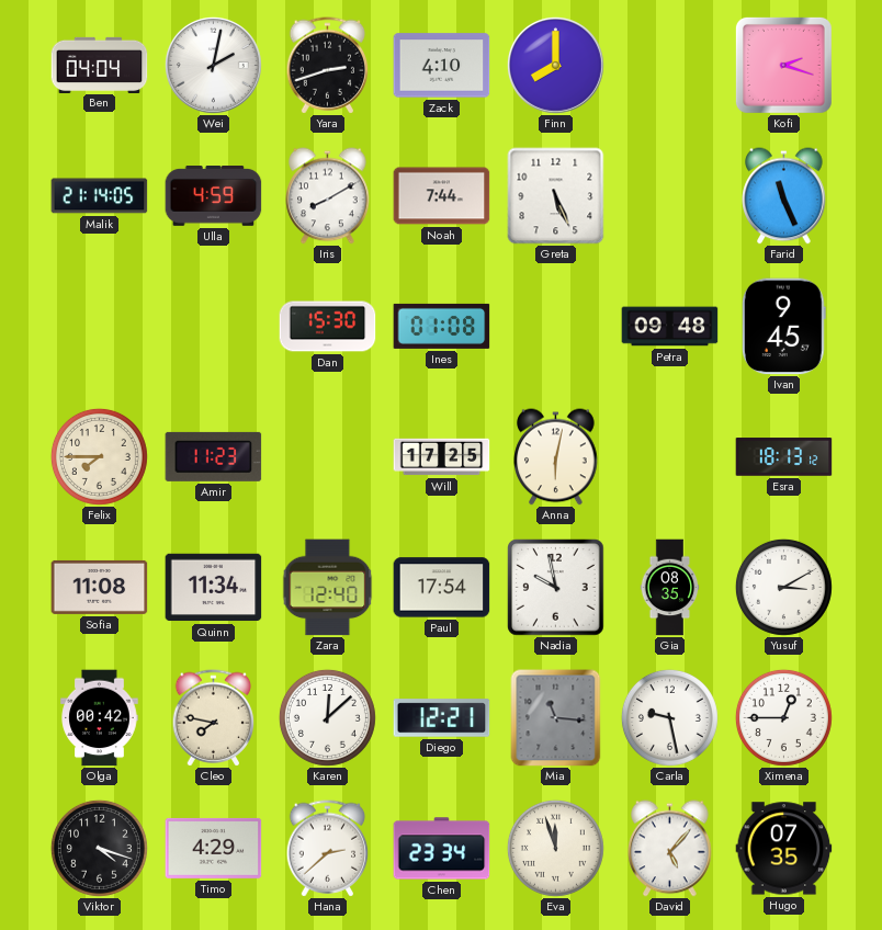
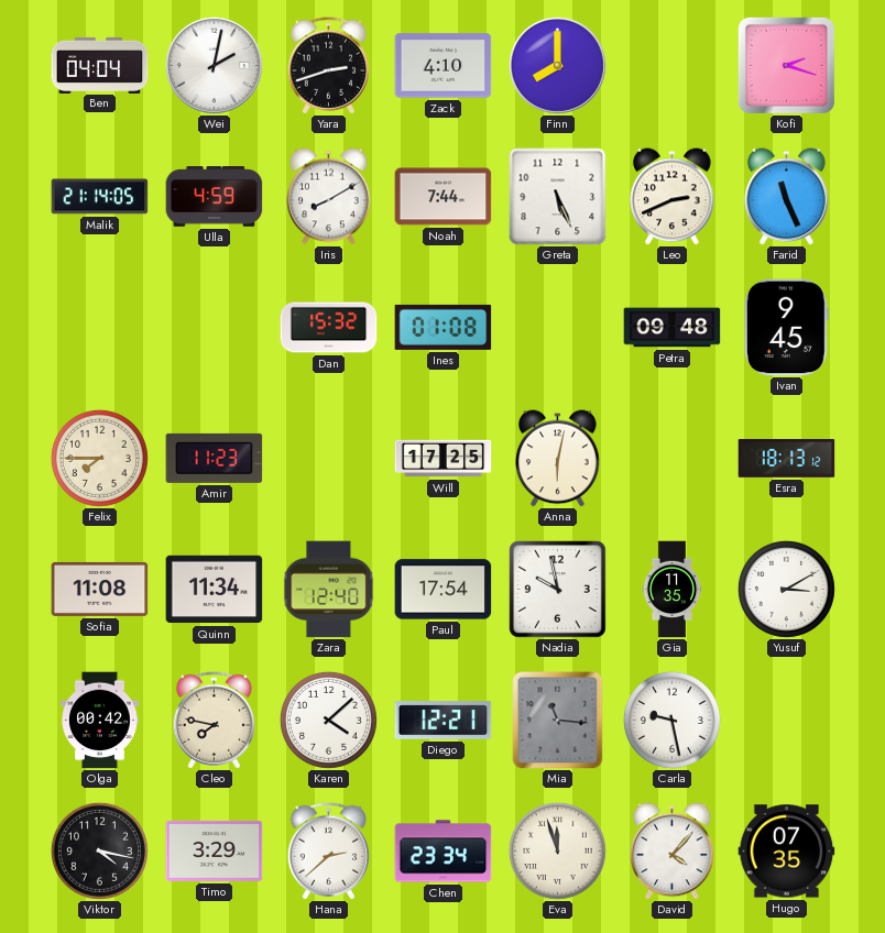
Leo: none -> 2:41 (673, 197)
Dan: 15:30 -> 15:32 (329, 328)
Gia: 08:35 -> 11:35 (673, 590)
Karen: 12:08 -> 4:08 (328, 720)
Ximena: 12:45 -> none (783, 717)
Viktor: 4:18 -> 4:17 (99, 850)
Timo: 4:29 -> 3:29 (215, 850)
David: 5:07 -> 4:07 (673, 852)
